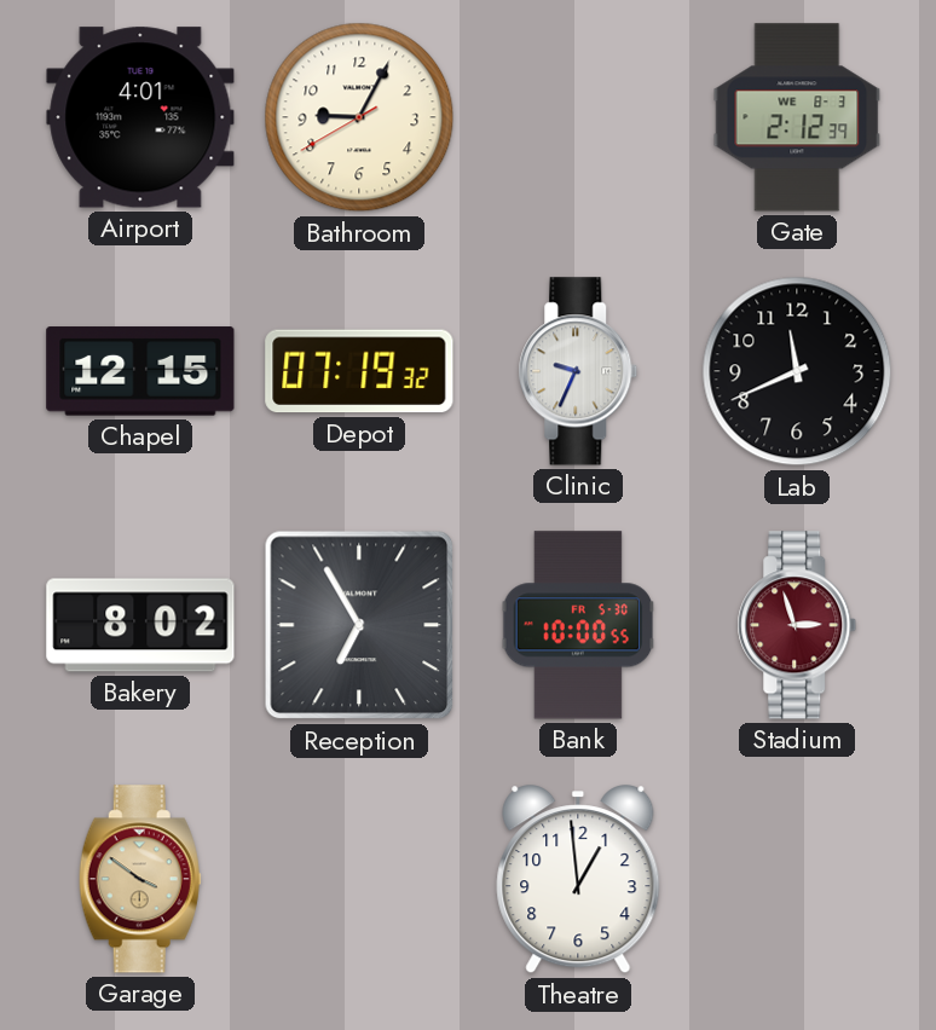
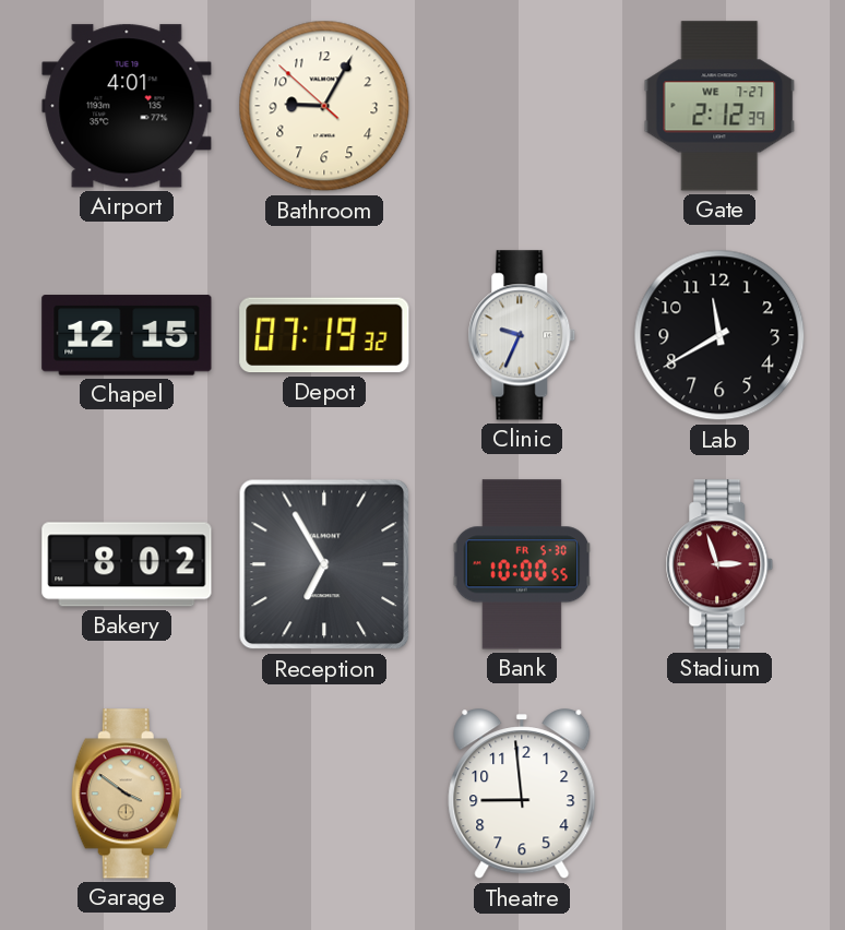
Bathroom: 9:04:40 -> 9:04:52 (324, 106)
Gate date: WE 8-3 -> WE 7-27 (719, 106)
Lab: 11:41 -> 11:40 (719, 335)
Theatre: 12:59 -> 8:59 (522, 795)
